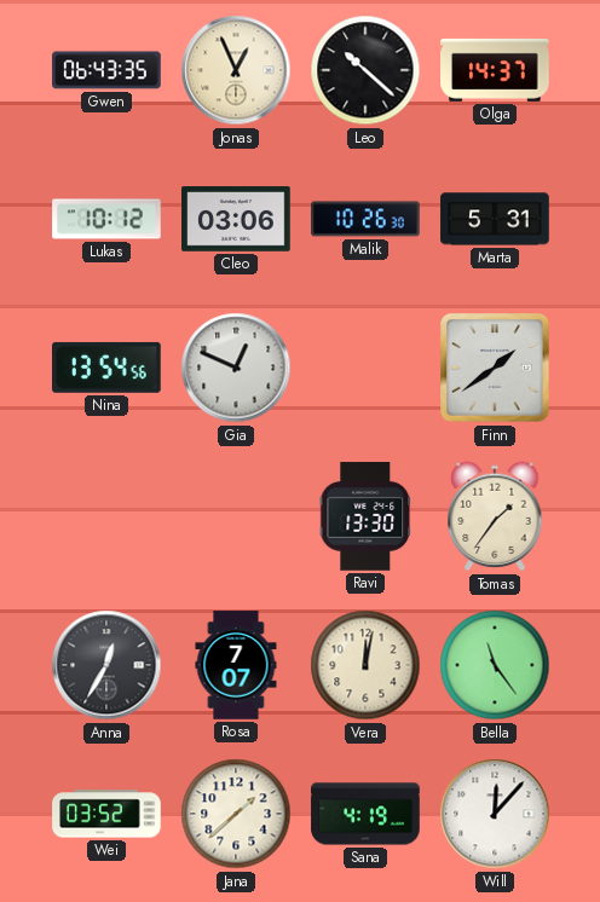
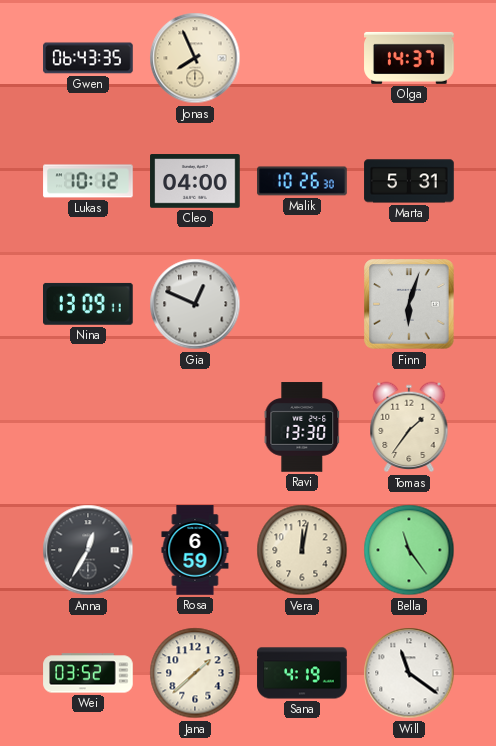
Jonas: 12:56 -> 7:56 (195, 58)
Leo: 10:22 -> none (365, 70)
Cleo: 03:06 -> 04:00 (195, 181)
Nina: 13:54 -> 13:09 (89, 304)
Finn: 1:39 -> 6:03 (409, 304)
Rosa: 7:07 -> 6:59 (195, 550)
Will: 12:07 -> 11:21 (409, 673)
